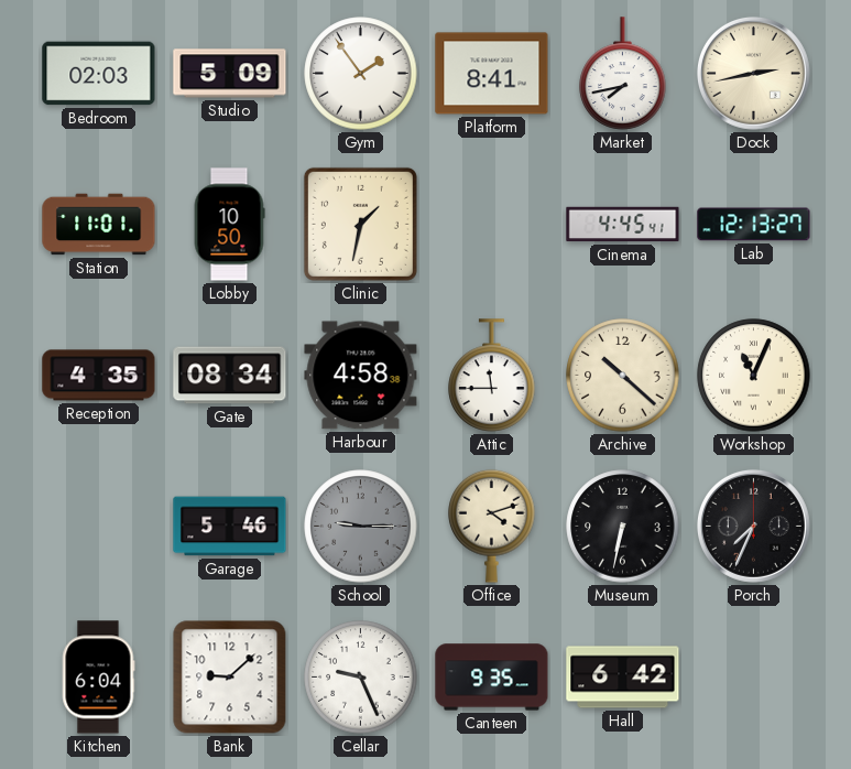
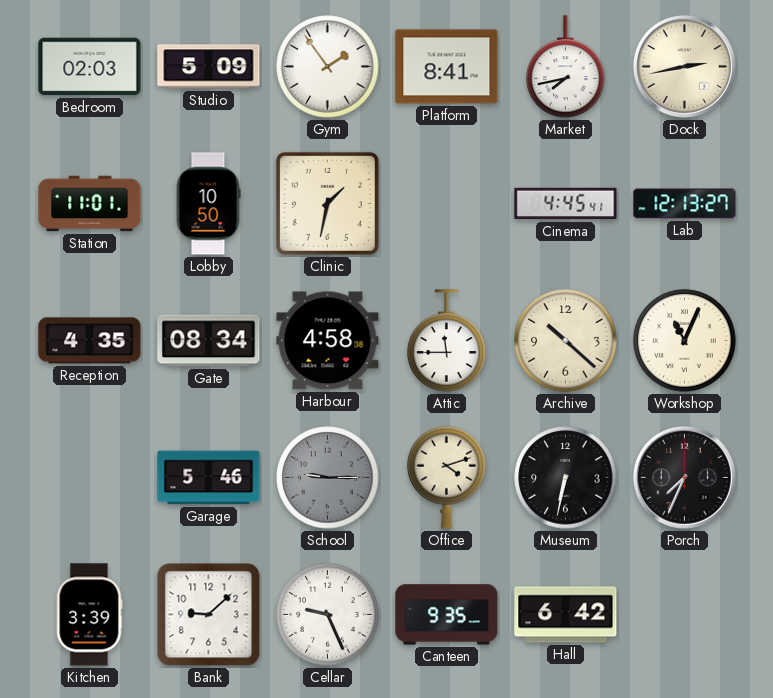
Kitchen: 6:04 -> 3:39 (89, 615)
